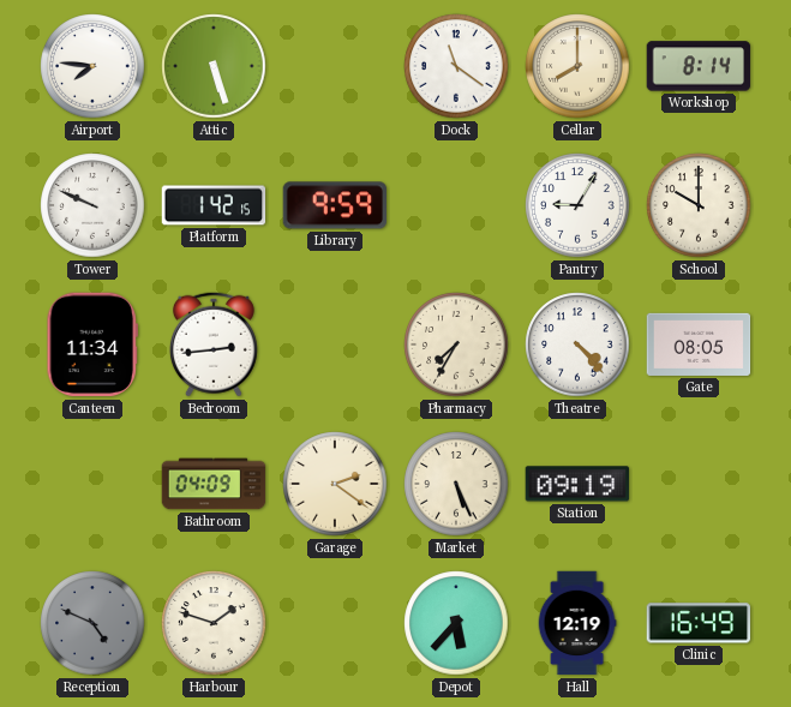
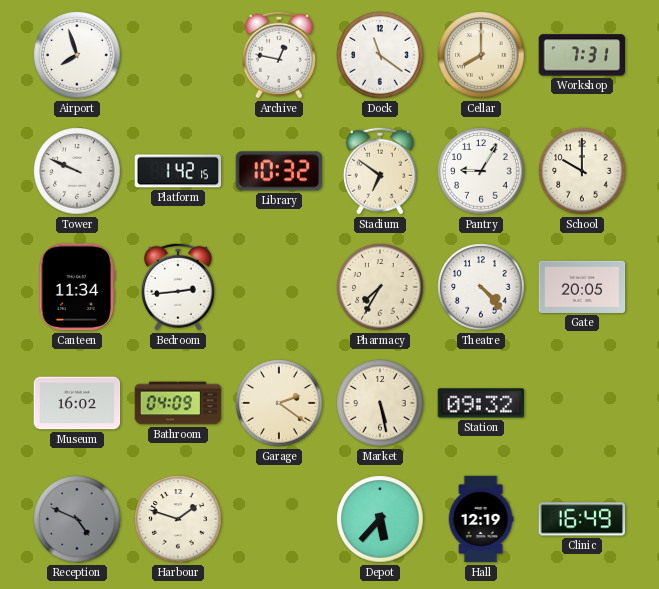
Airport: 7:46 -> 7:57 (77, 55)
Attic: 5:27 -> none (214, 66)
Archive: none -> 12:47 (279, 55)
Workshop: 8:14 -> 7:31 (582, 55)
Library: 9:59 -> 10:32 (279, 171)
Stadium: none -> 6:51 (380, 171)
Gate: 08:05 -> 20:05 (582, 287)
Museum: none -> 16:02 (77, 403)
Market: 5:26 -> 5:28 (380, 403)
Station: 09:19 -> 09:32 (481, 403)
